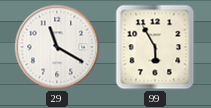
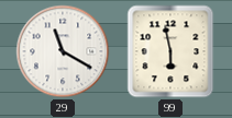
99: 5:55 -> 5:58 (170, 51)
